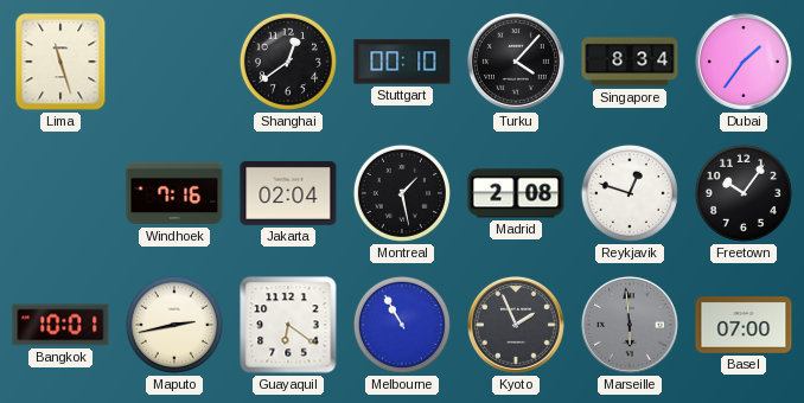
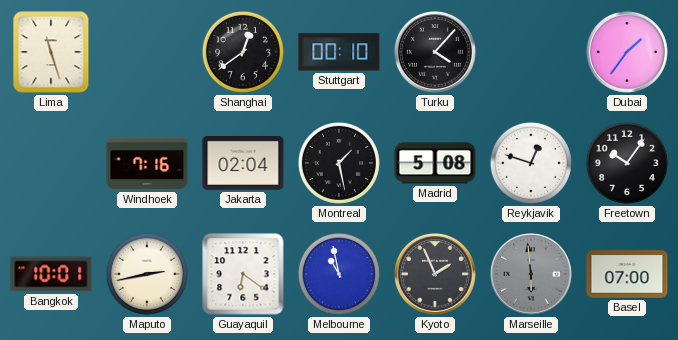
Singapore: 8:34 -> none (630, 62)
Madrid: 2:08 -> 5:08 (435, 163)
Melbourne: 10:55 -> 10:58 (339, 274)
